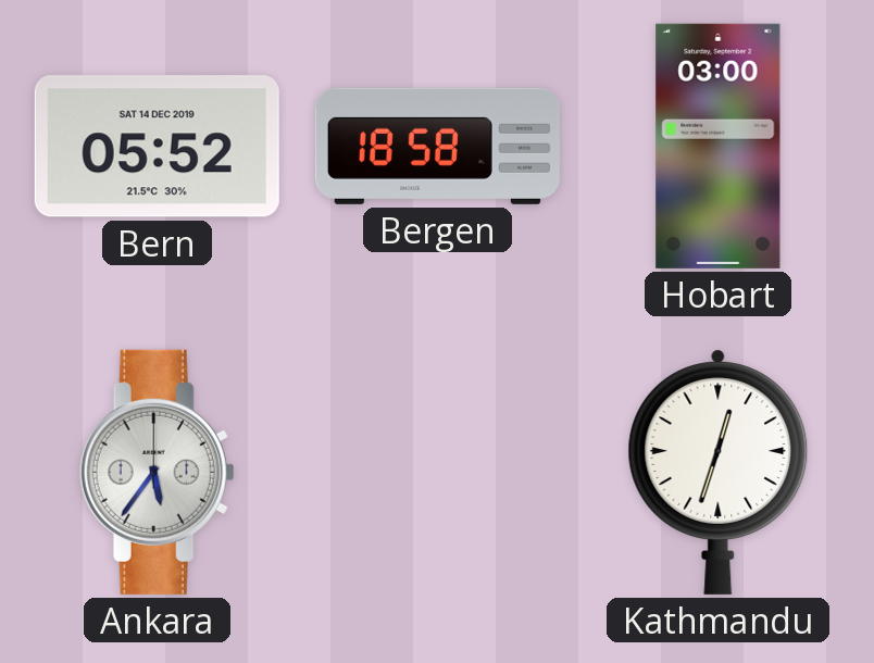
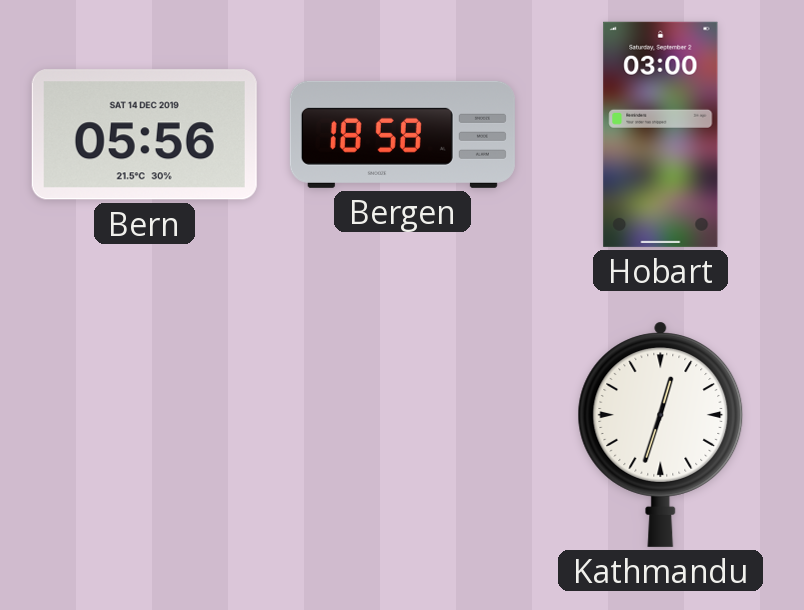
Bern: 05:52 -> 05:56 (144, 135)
Ankara: 5:36 -> none (157, 472)
